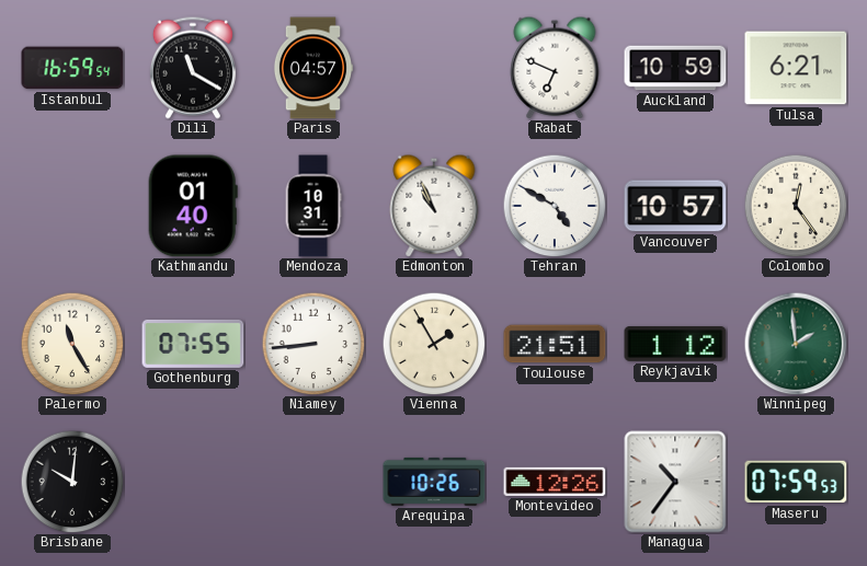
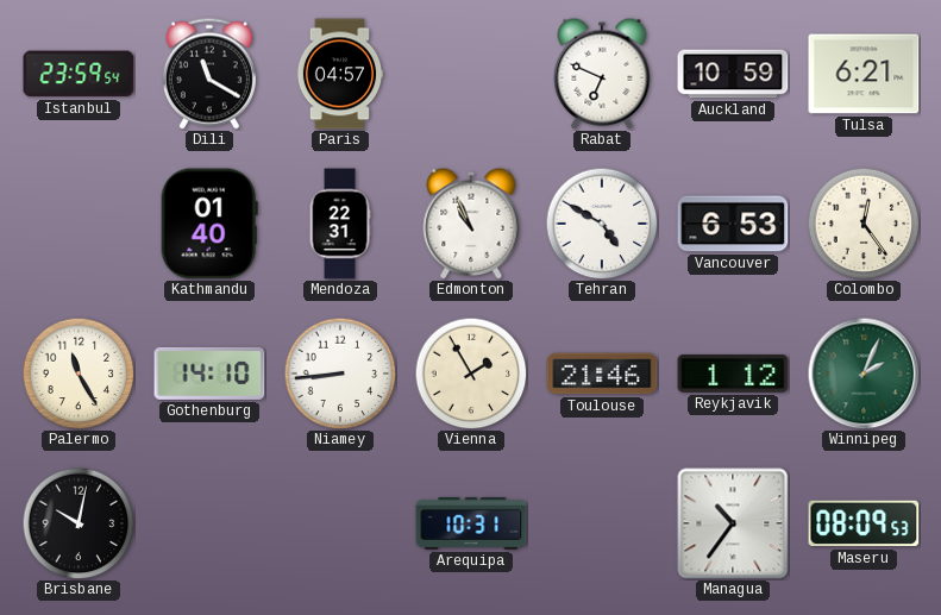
Istanbul: 16:59 -> 23:59 (79, 74)
Mendoza: 10:31 -> 22:31 (340, 224)
Vancouver: 10:57 -> 6:53 (733, 224)
Gothenburg: 07:55 -> 14:10 (209, 374)
Toulouse: 21:51 -> 21:46 (602, 374)
Winnipeg: 1:59 -> 2:04 (864, 374)
Brisbane: 10:01 -> 10:02 (79, 523)
Arequipa: 10:26 -> 10:31 (471, 523)
Montevideo: 12:26 -> none (555, 482)
Maseru: 07:59 -> 08:09 (864, 523)
